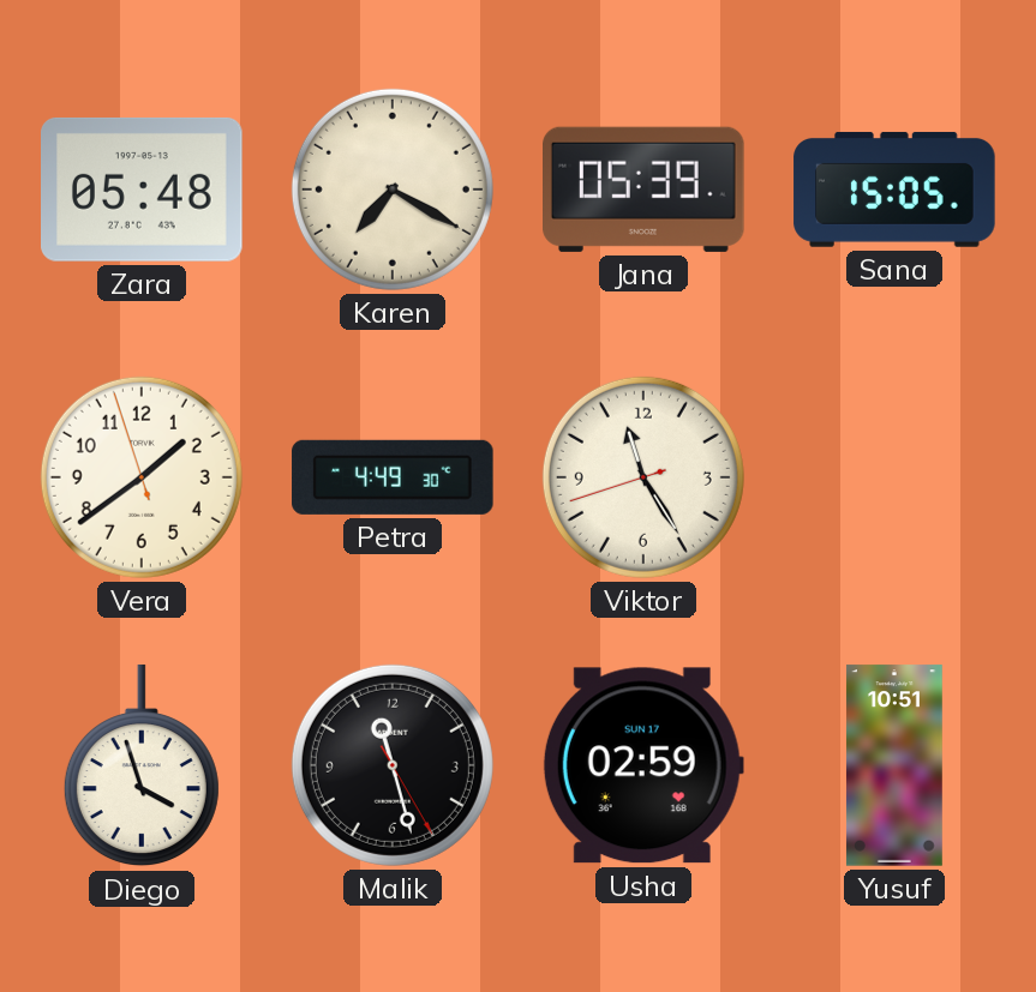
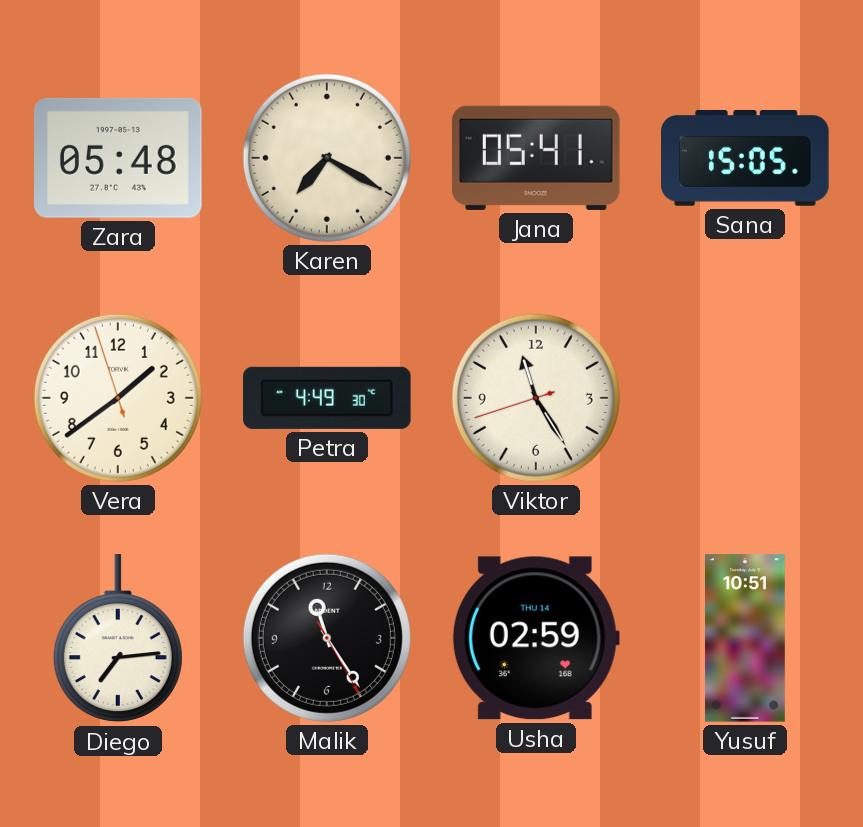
Jana: 05:39 -> 05:41 (537, 158)
Diego: 3:57 -> 7:14 (118, 639)
Malik: 11:27 -> 11:24 (327, 638)
Usha date: SUN 17 -> THU 14 (536, 638)
